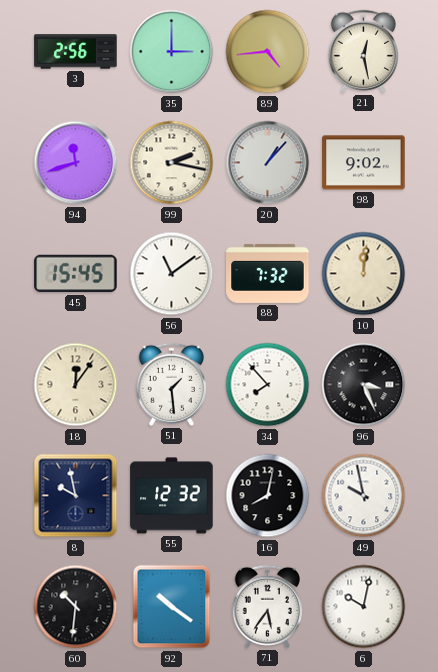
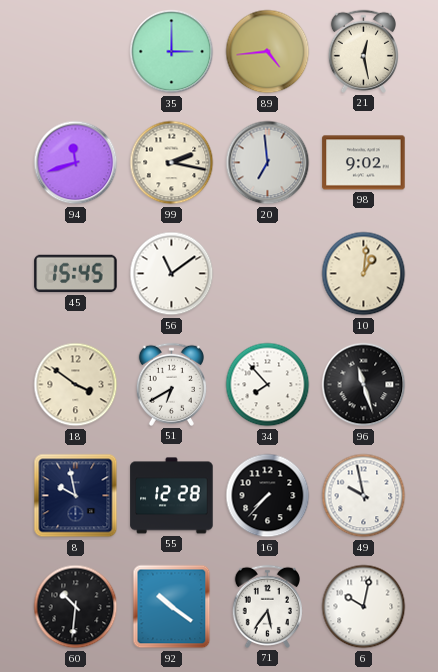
3: 2:56 -> none (76, 52)
20: 1:07 -> 6:59 (268, 163)
88: 7:32 -> none (268, 273)
10: 12:01 -> 1:01 (364, 274)
18: 12:06 -> 3:51 (76, 385)
51: 1:29 -> 6:40 (171, 384)
96: 3:26 -> 11:27 (364, 385)
55: 12:32 -> 12:28 (172, 496)
16: 8:02 -> 7:37 (268, 496)
